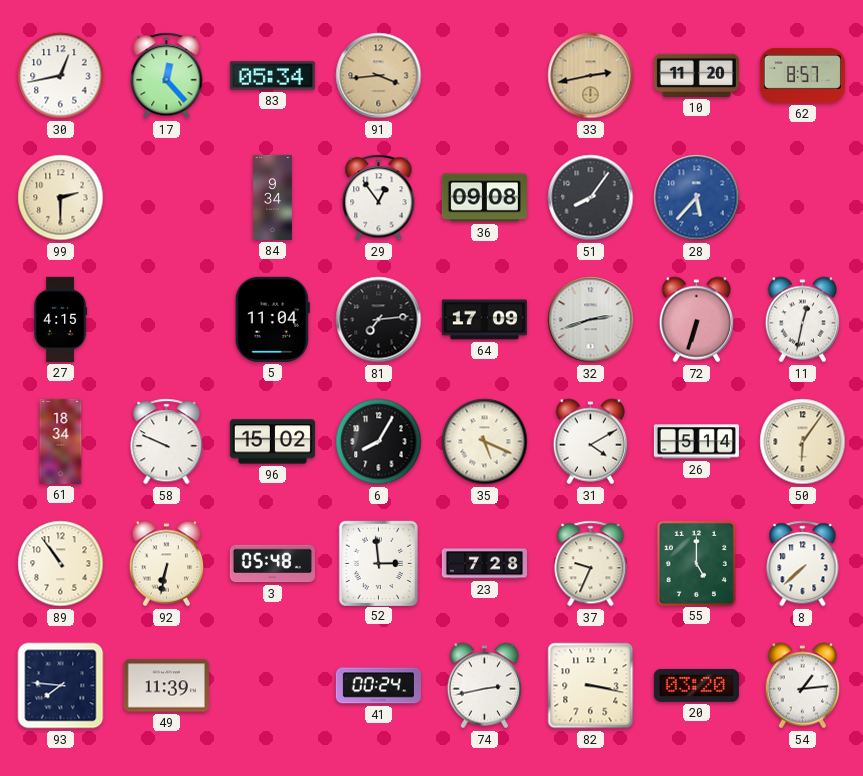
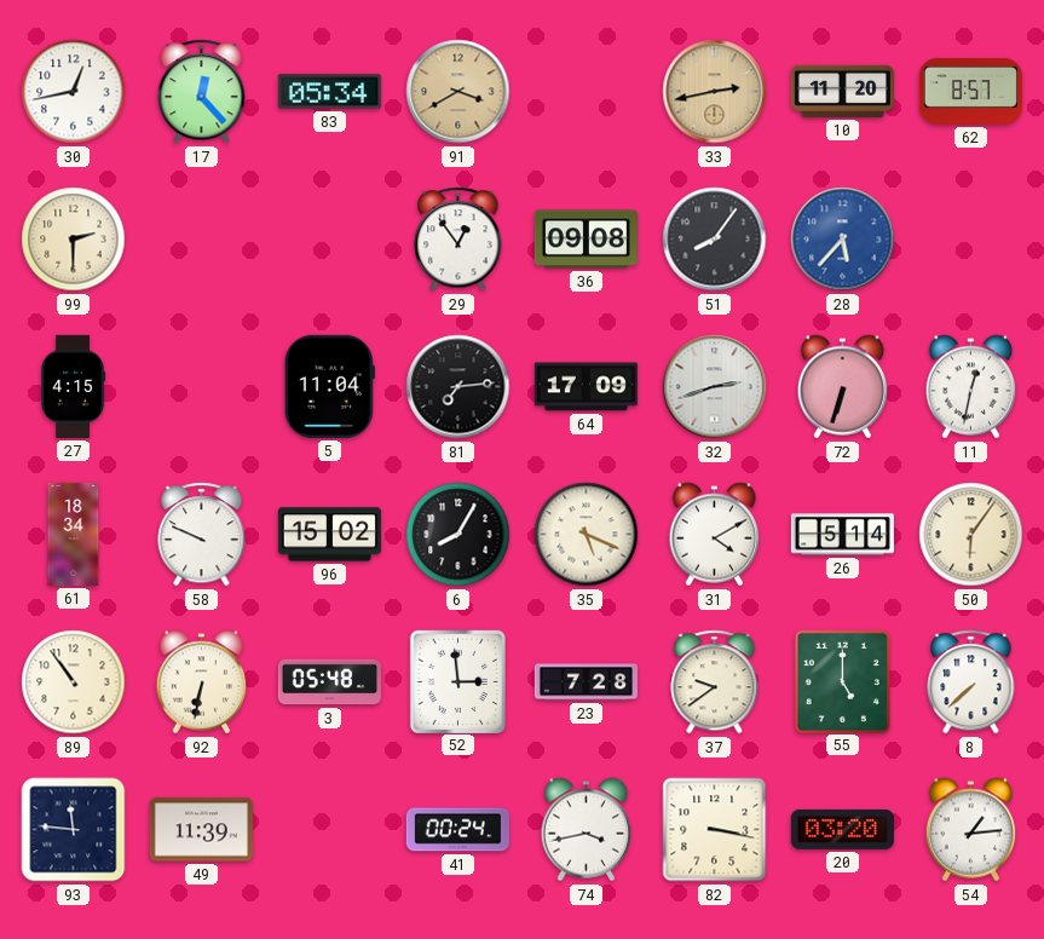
91: 3:44 -> 3:40 (458, 92)
84: 9:34 -> none (273, 197)
37: 9:34 -> 9:39 (715, 682)
93: 7:46 -> 11:46 (74, 830)
74: 2:43 -> 3:43 (587, 830)
